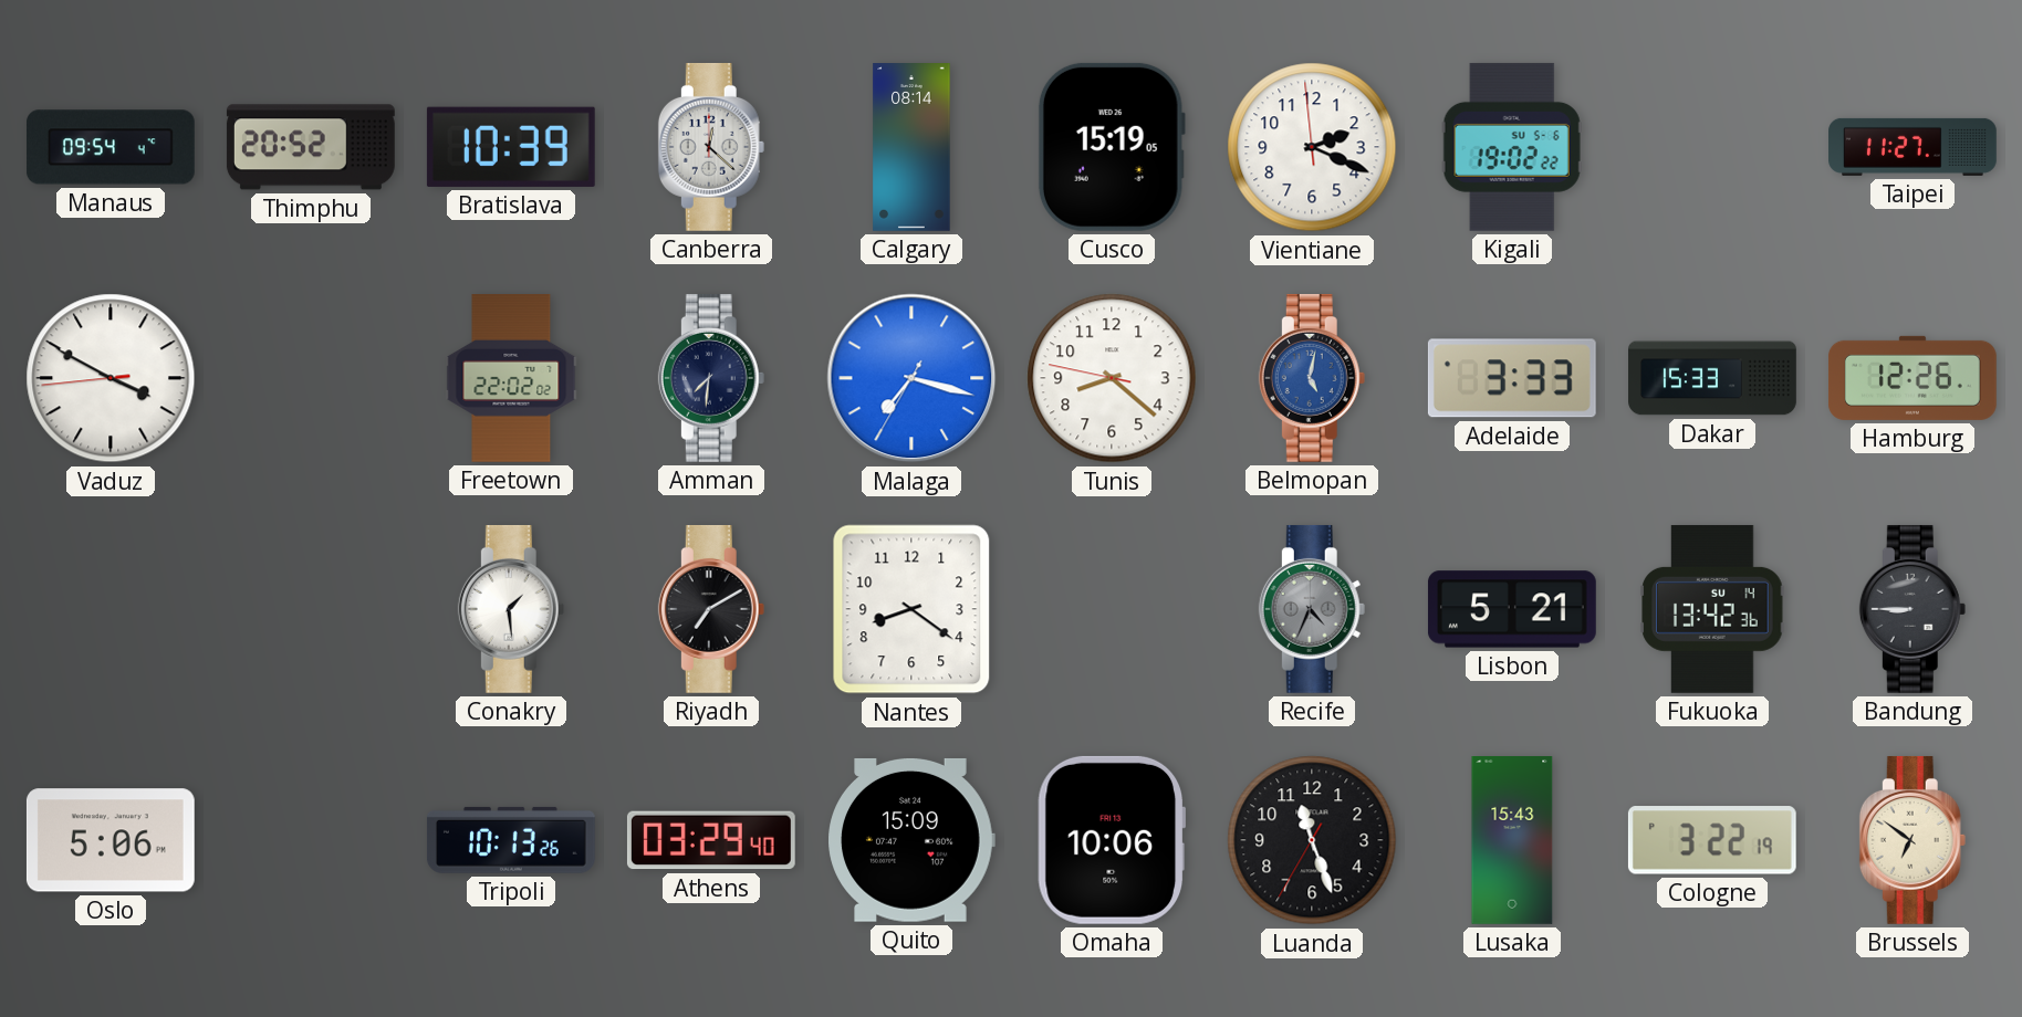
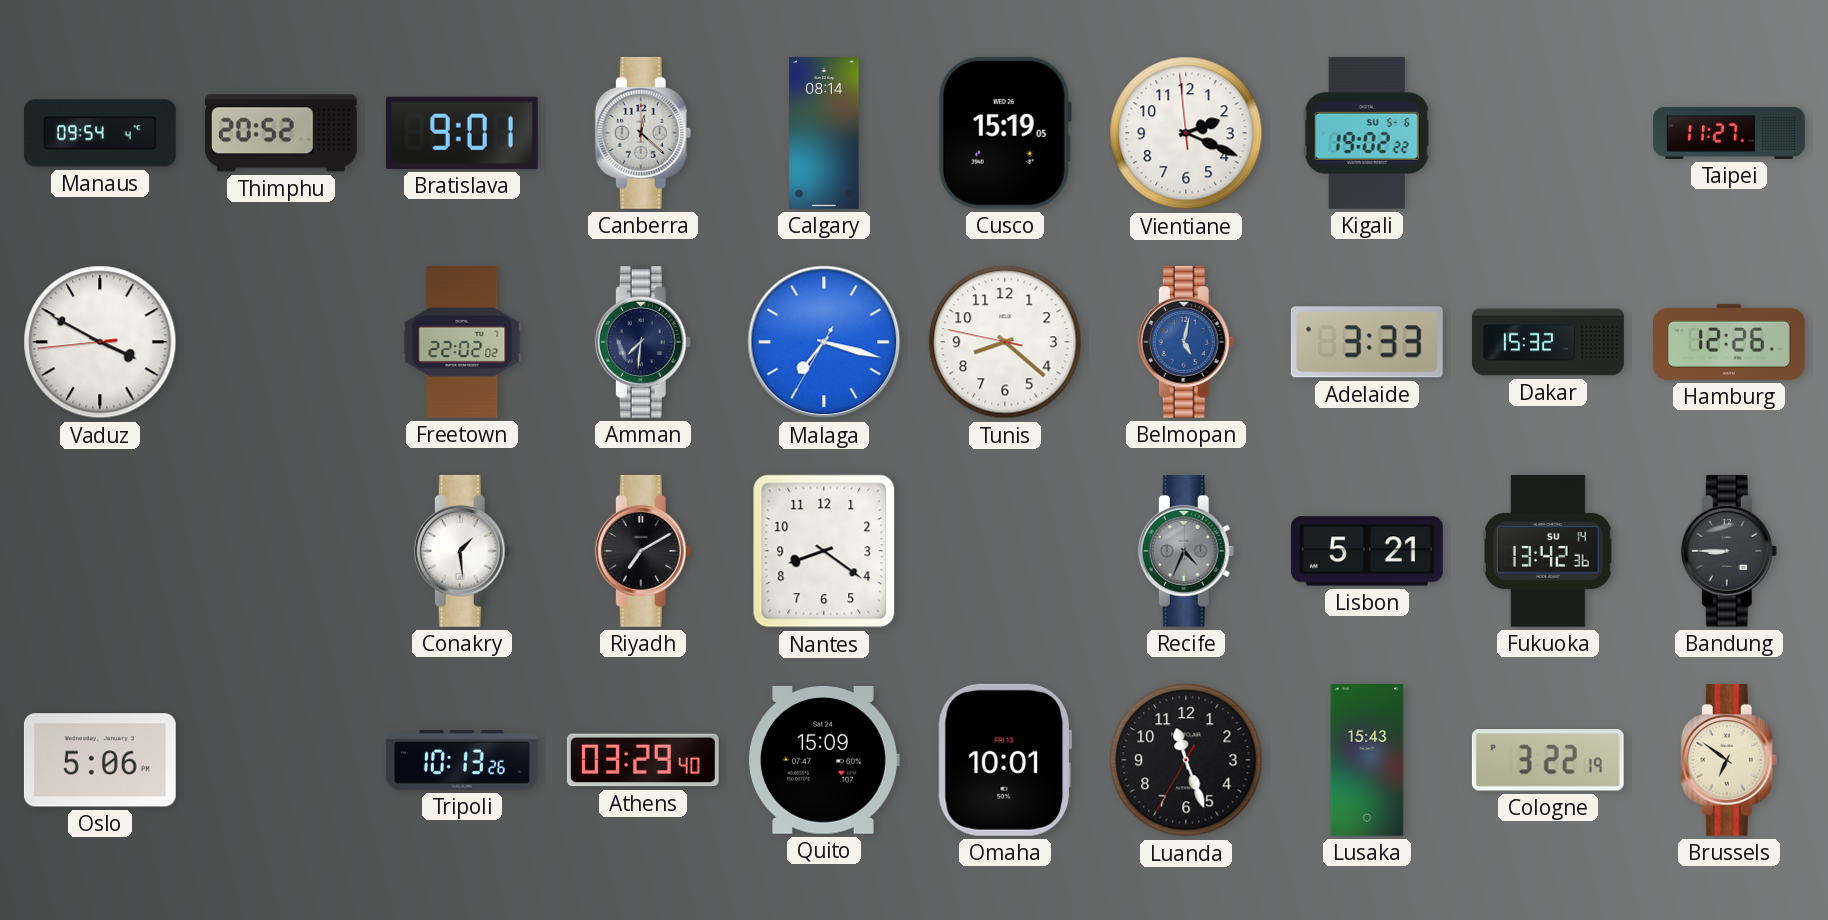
Bratislava: 10:39 -> 9:01 (462, 133)
Dakar: 15:33 -> 15:32 (1548, 342)
Omaha: 10:06 -> 10:01 (1004, 760)
